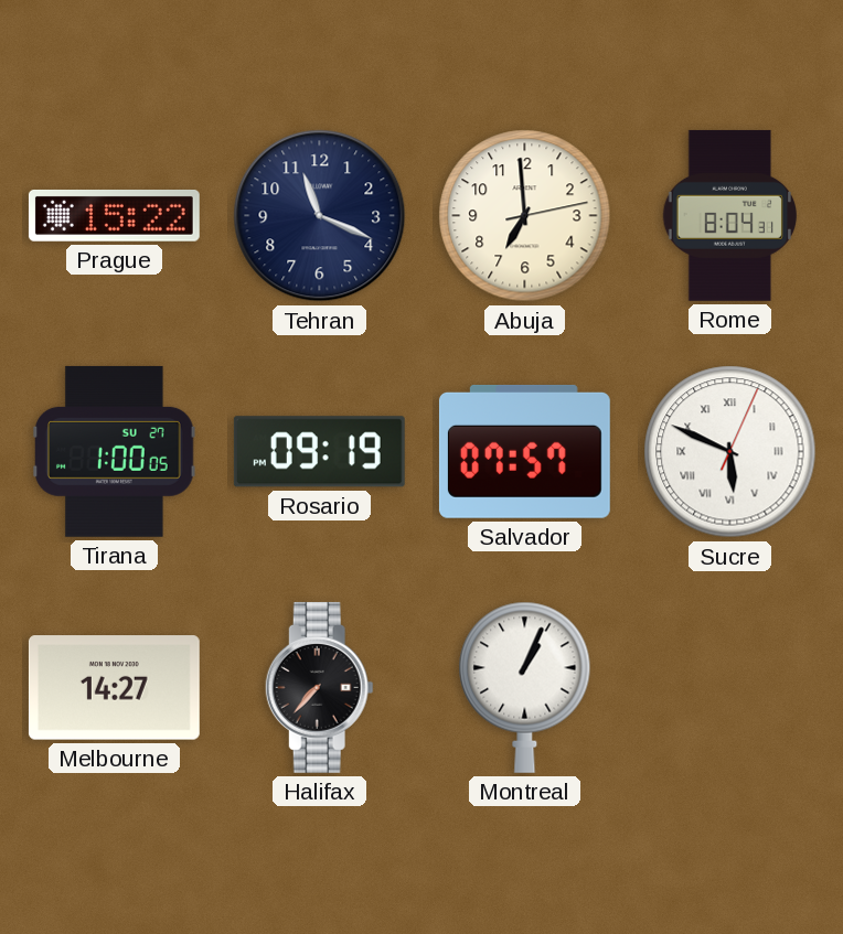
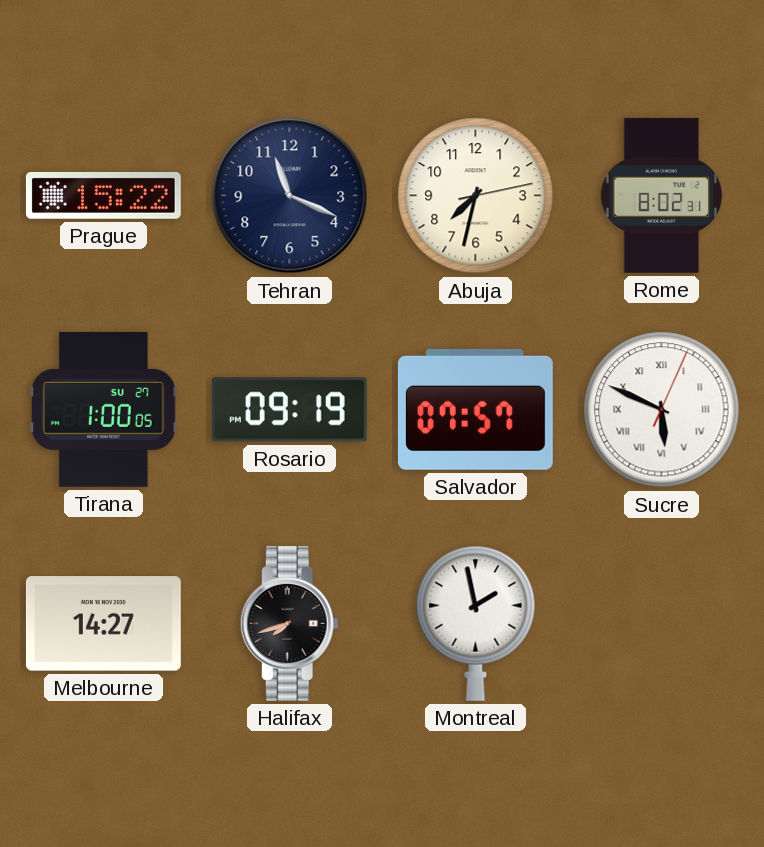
Abuja: 6:59 -> 7:32 (476, 196)
Rome: 8:04 -> 8:02 (661, 195)
Halifax: 7:37 -> 7:42 (289, 623)
Montreal: 1:04 -> 1:58 (476, 623)
